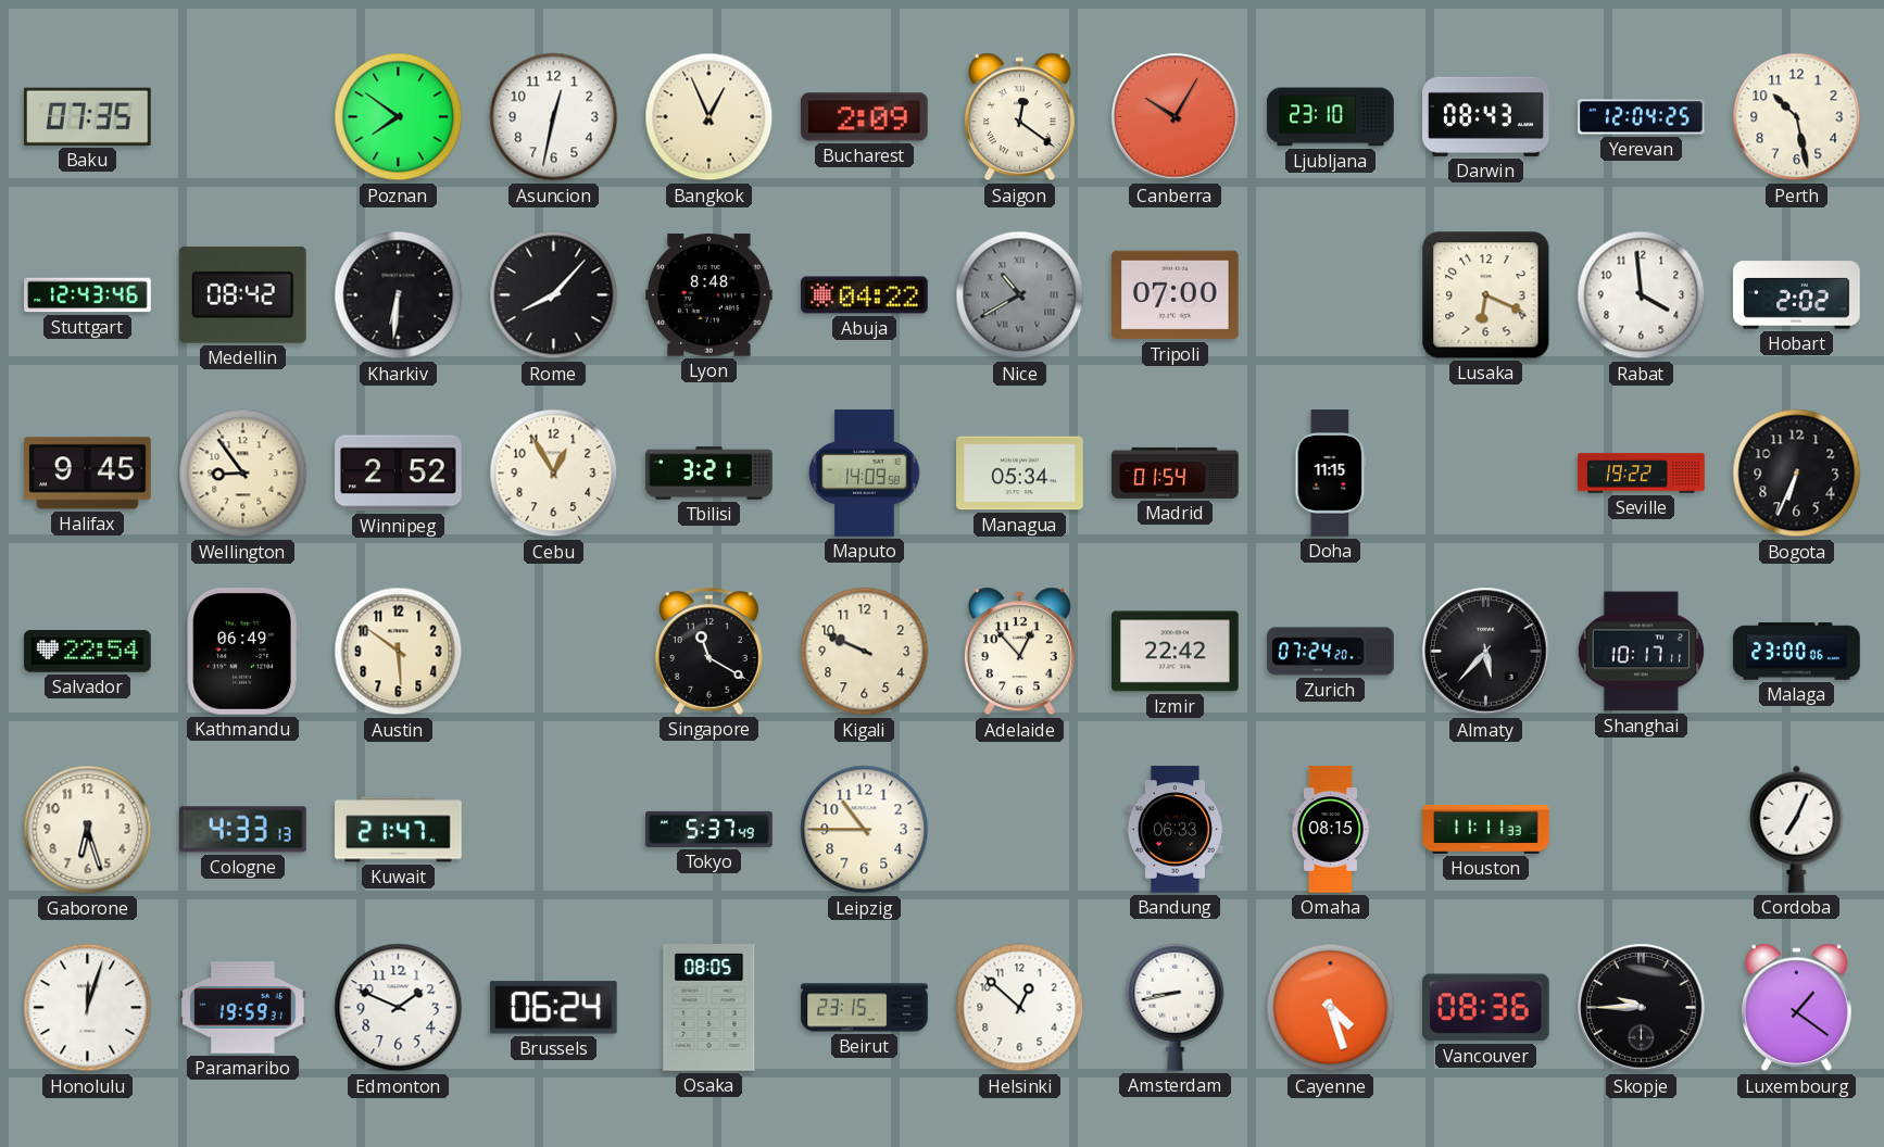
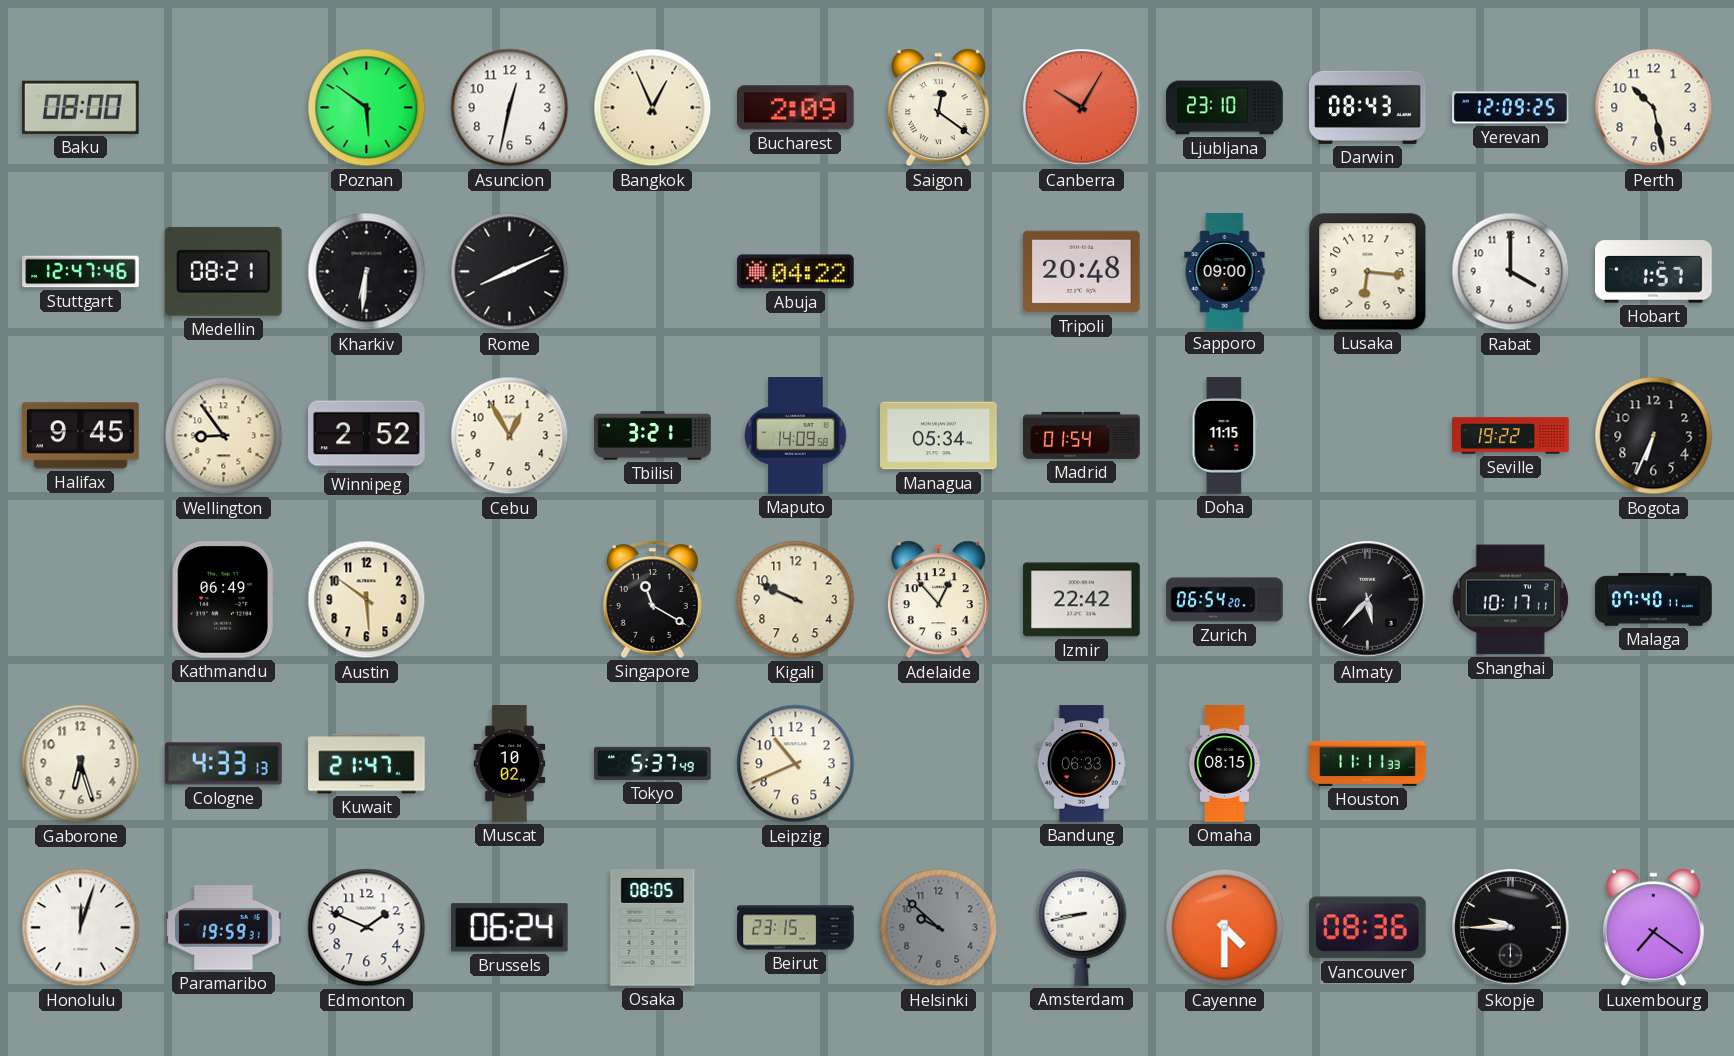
Baku: 07:35 -> 08:00 (81, 107)
Poznan: 7:51 -> 5:51 (367, 108)
Yerevan: 12:04 -> 12:09 (1511, 108)
Stuttgart: 12:43 -> 12:47 (81, 272)
Medellin: 08:42 -> 08:21 (223, 271)
Rome: 8:07 -> 8:11 (510, 272)
Lyon: 8:48 -> none (709, 295)
Nice: 10:40 -> none (1020, 295)
Tripoli: 07:00 -> 20:48 (1082, 272)
Sapporo: none -> 09:00 (1225, 272)
Lusaka: 6:19 -> 6:16 (1368, 272)
Rabat: 3:59 -> 4:00 (1511, 272)
Hobart: 2:02 -> 1:57 (1654, 272)
Salvador: 22:54 -> none (88, 652)
Zurich: 07:24 -> 06:54 (1225, 600)
Malaga: 23:00 -> 07:40 (1654, 600)
Muscat: none -> 10:02 (510, 764)
Leipzig: 10:45 -> 10:41 (796, 764)
Cordoba: 7:04 -> none (1797, 829)
Helsinki: 12:52 -> 9:52 (939, 928)
Helsinki dial: white -> grey (939, 928)
Cayenne: 4:27 -> 4:30 (1225, 928)
Luxembourg: 1:21 -> 7:21 (1653, 928)
